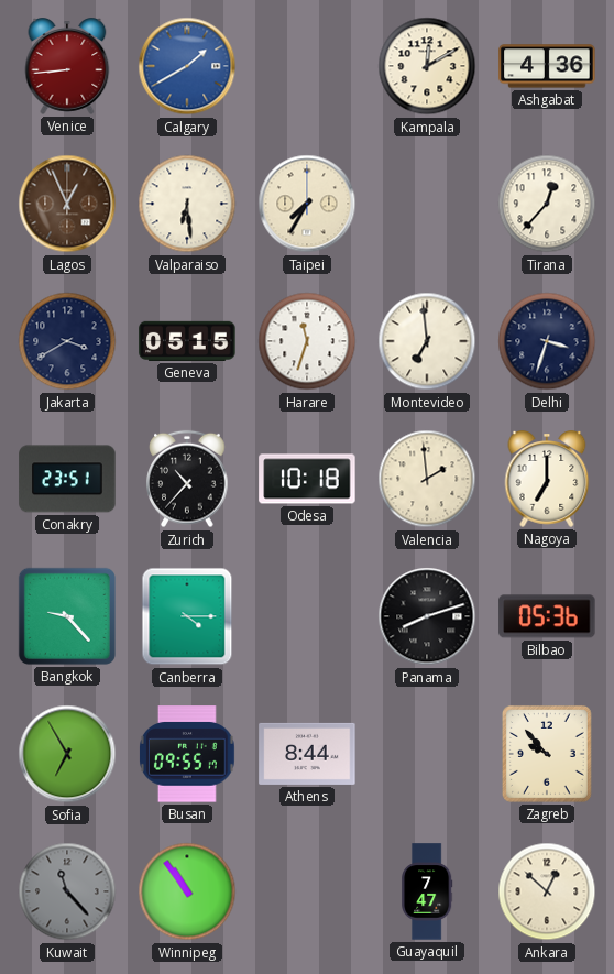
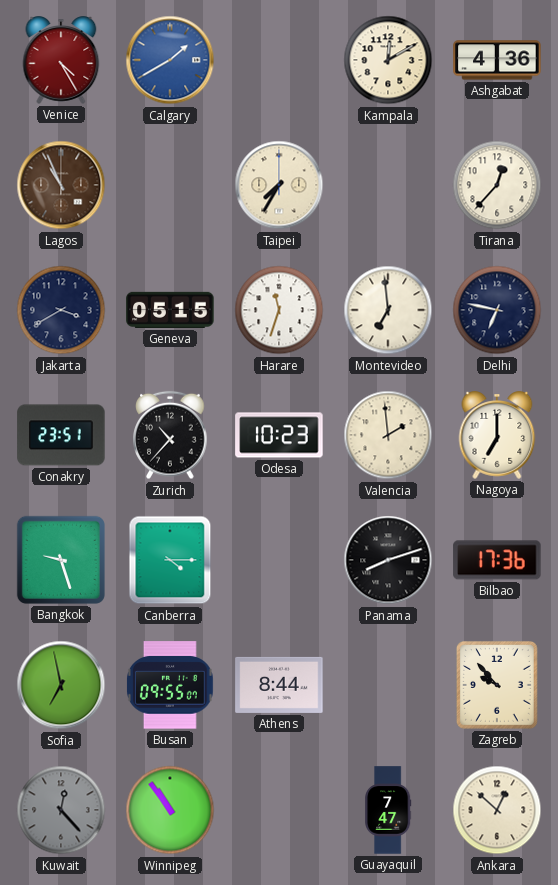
Venice: 8:44 -> 4:25 (61, 60)
Lagos: 12:56 -> 10:56 (61, 185)
Valparaiso: 6:29 -> none (187, 204)
Delhi: 3:33 -> 6:47 (497, 310)
Odesa: 10:18 -> 10:23 (279, 435)
Bangkok: 9:23 -> 9:27 (61, 560)
Bilbao: 05:36 -> 17:36 (497, 560)
Sofia: 6:55 -> 6:58 (61, 685)
Busan: 09:55:17 -> 09:55:07 (171, 685)
Kuwait: 11:23 -> 12:23 (61, 810)
